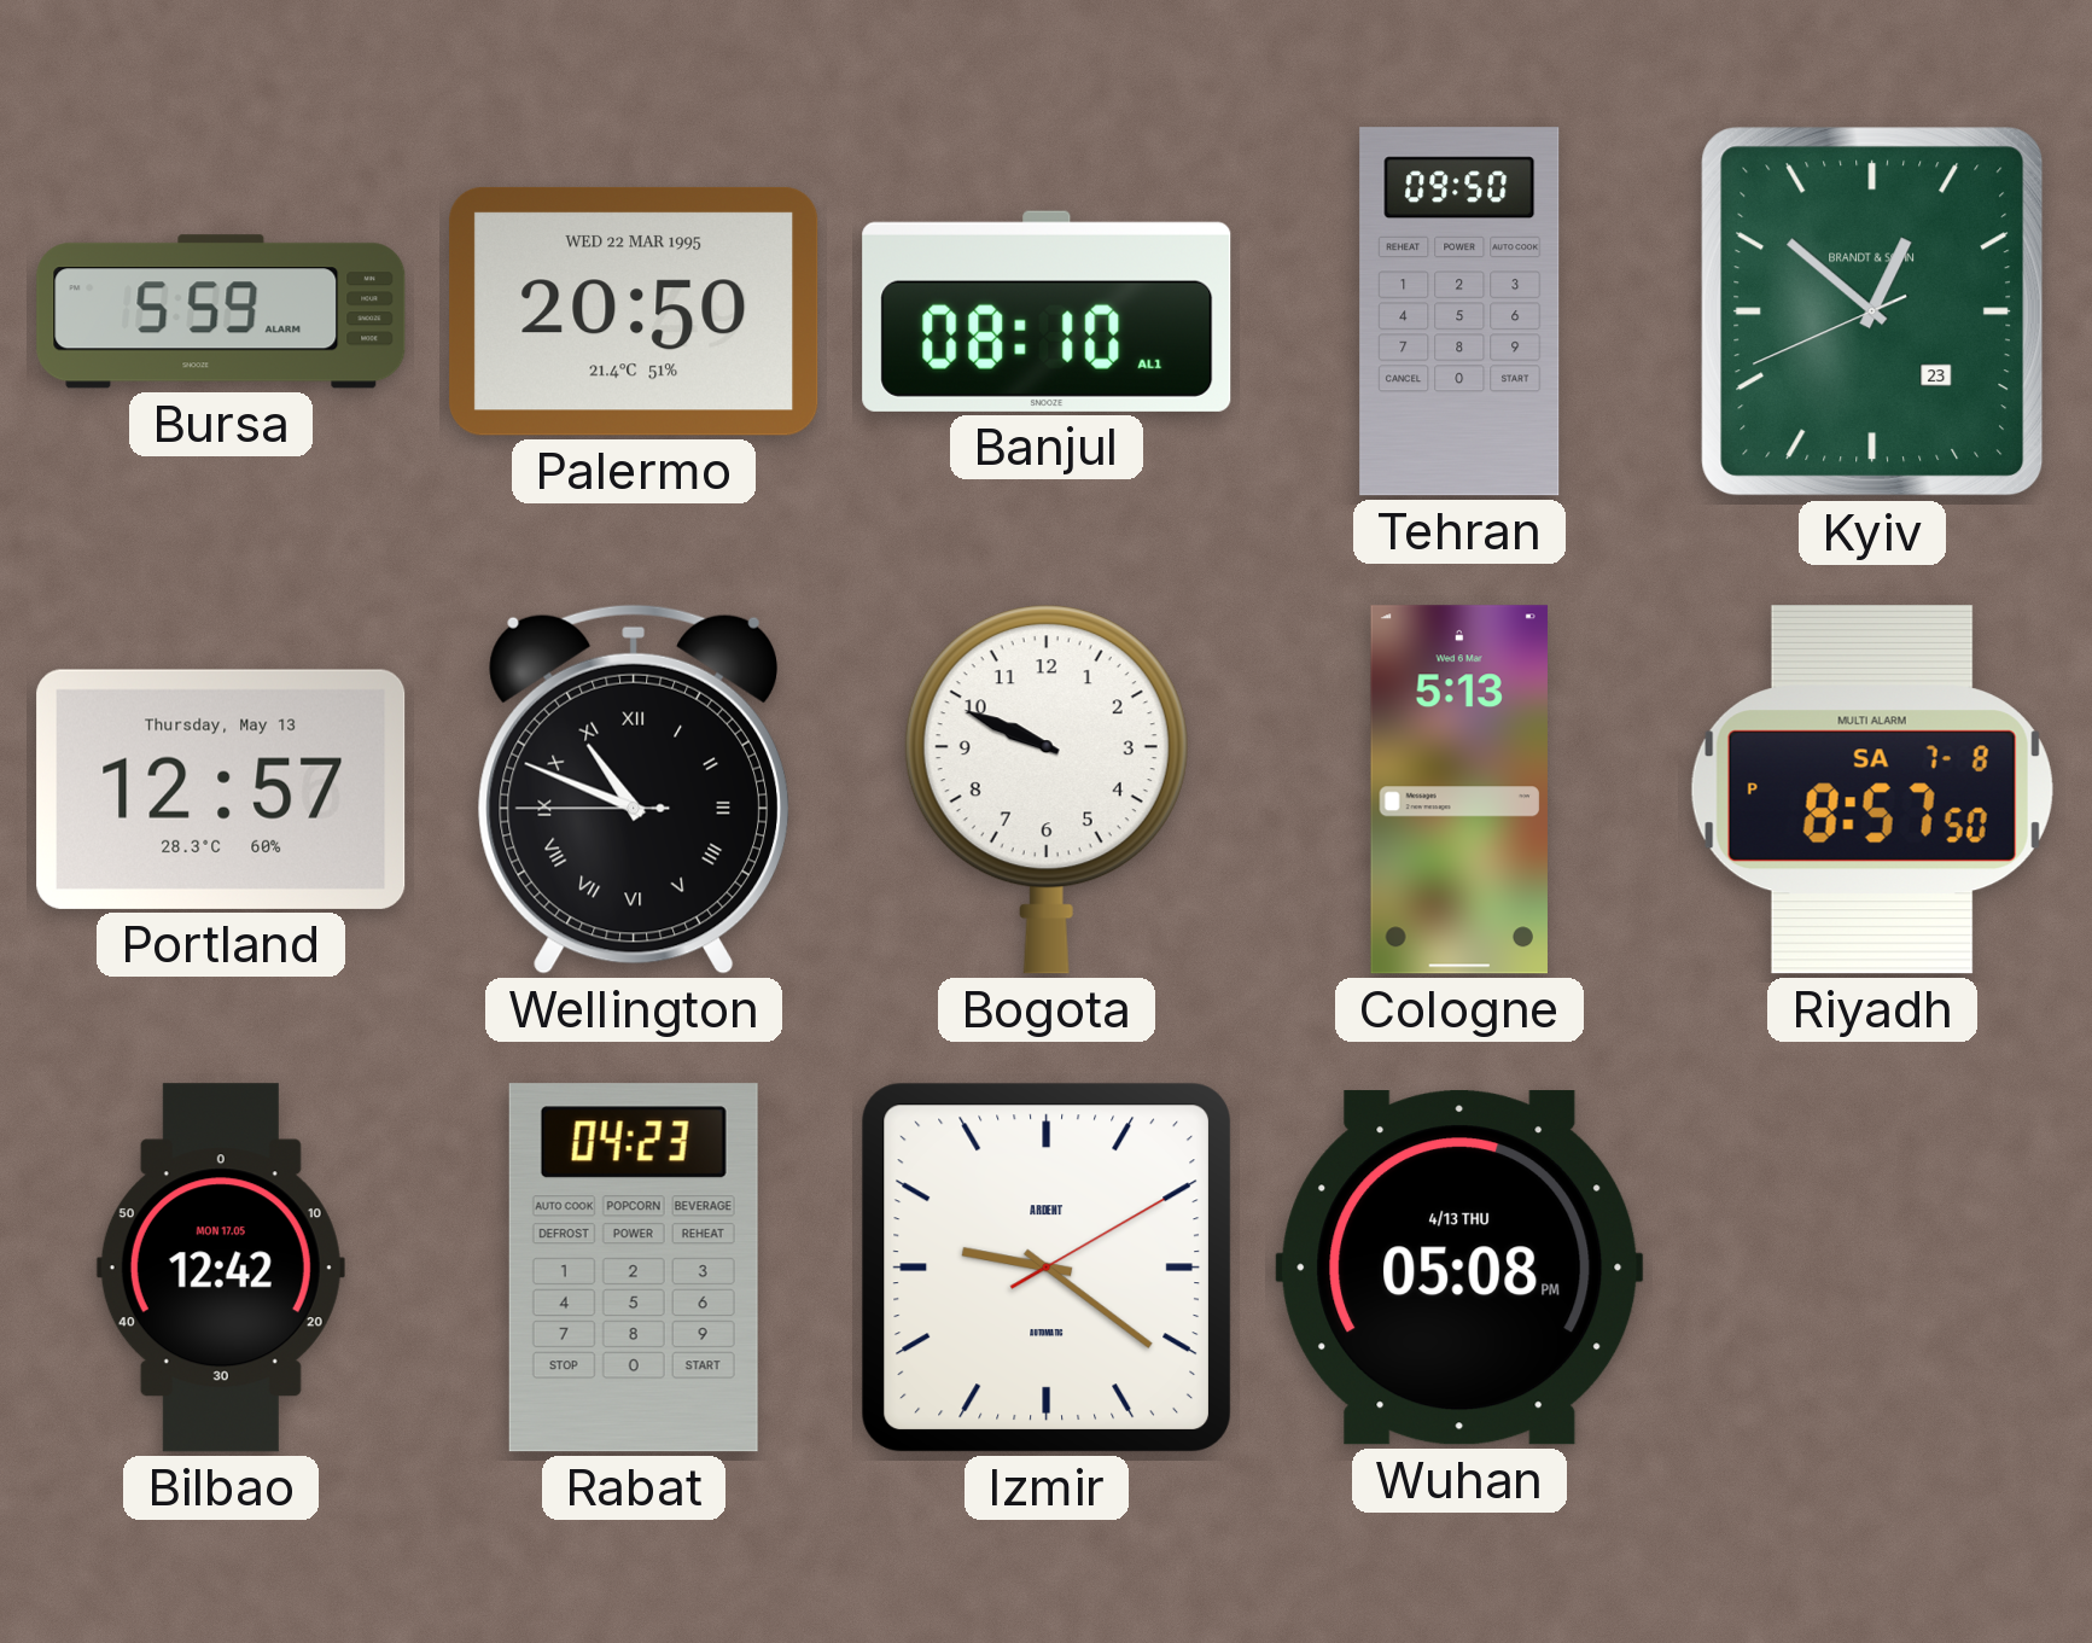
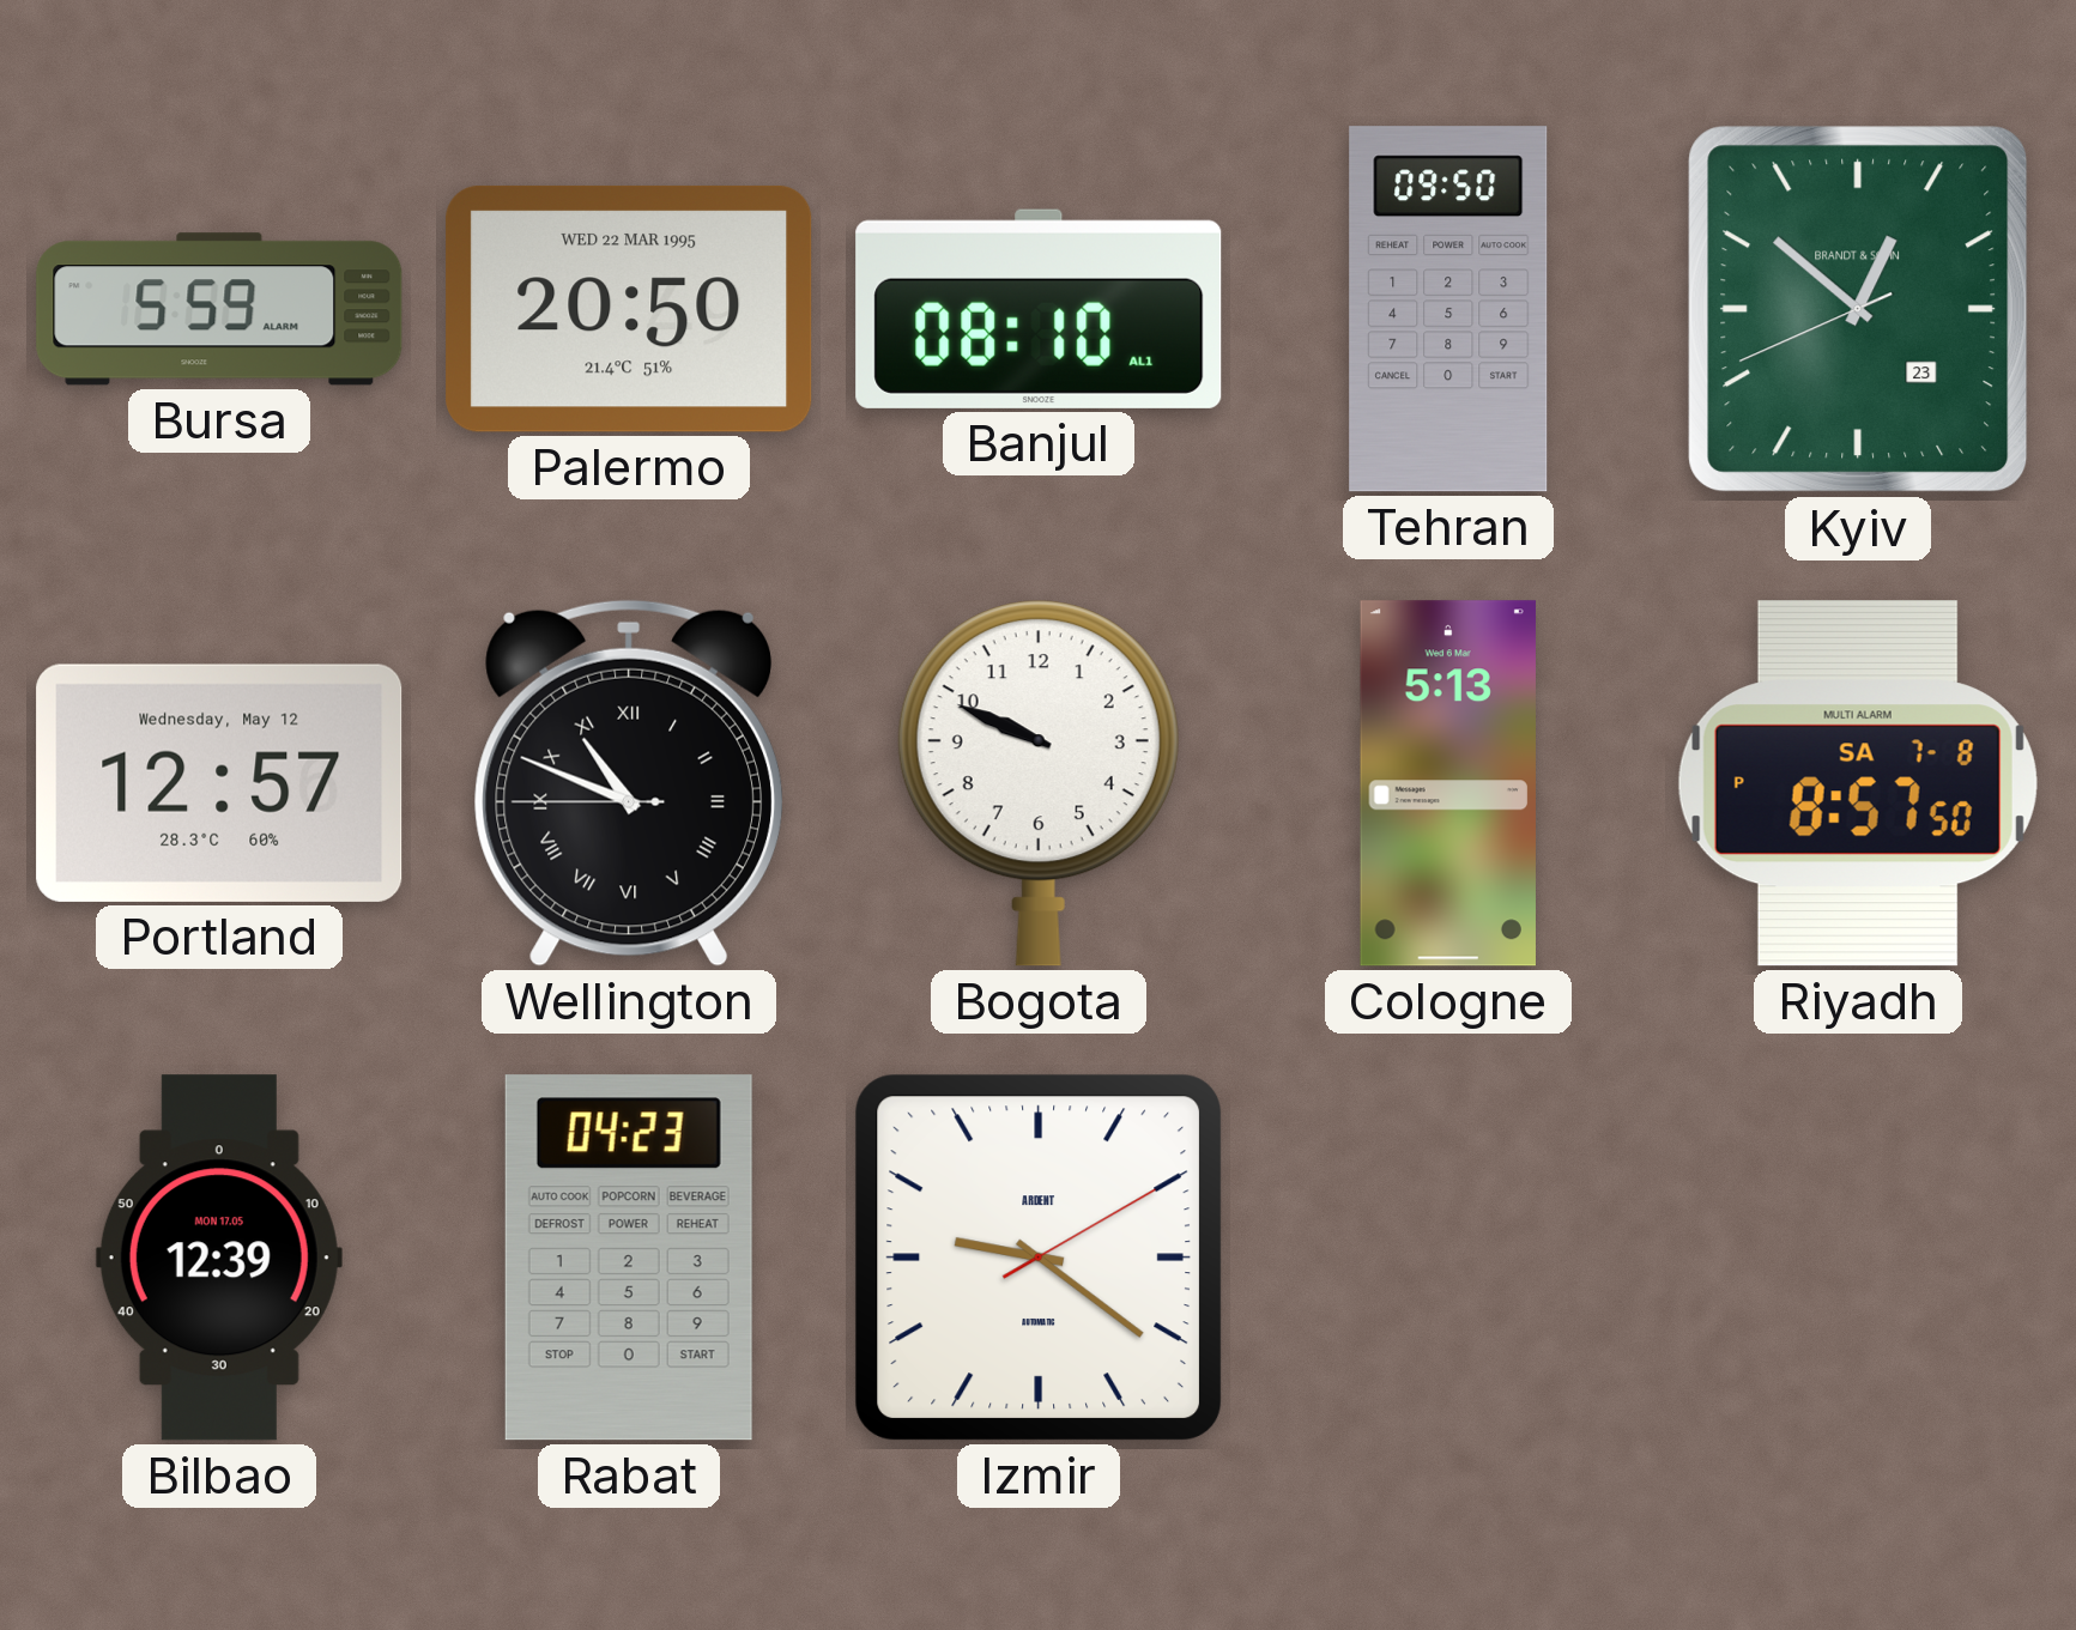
Portland date: Thursday, May 13 -> Wednesday, May 12 (219, 783)
Bilbao: 12:42 -> 12:39 (219, 1258)
Wuhan: 05:08 -> none (1459, 1268)
